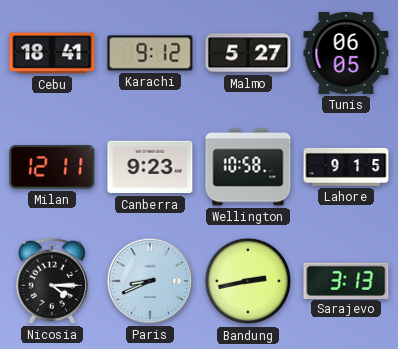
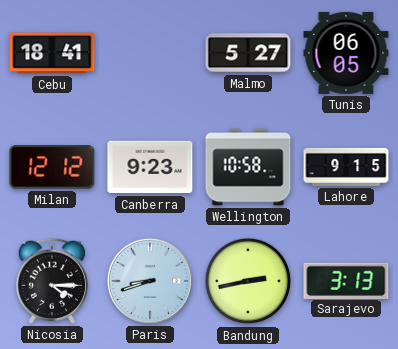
Karachi: 9:12 -> none (150, 53)
Milan: 12:11 -> 12:12 (52, 167)
Paris: 8:41 -> 8:42 (150, 281)
